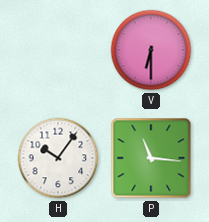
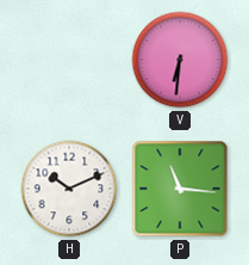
V: 6:30 -> 6:31 (180, 60)
H: 10:06 -> 10:11 (69, 189)
